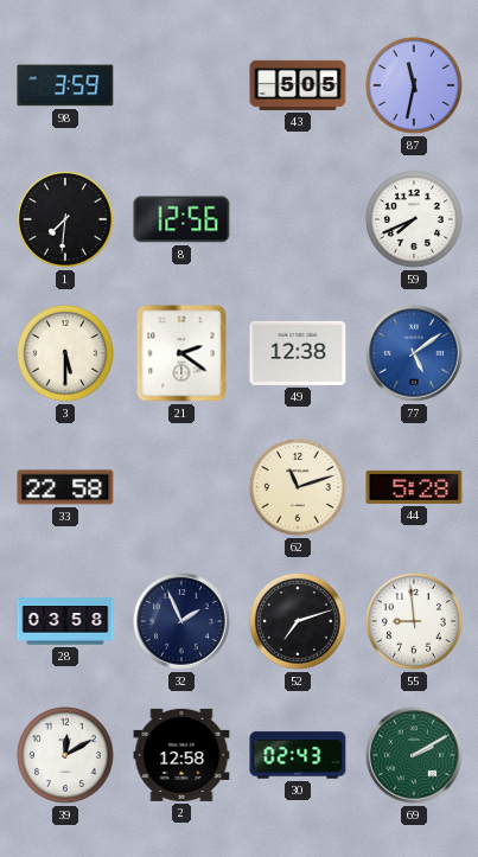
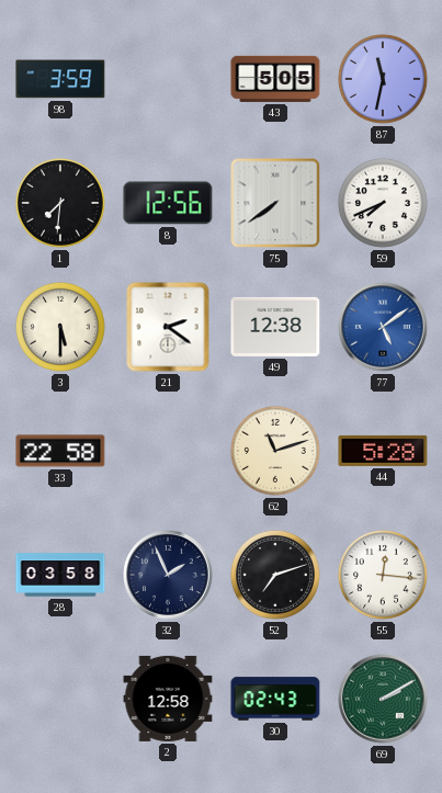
75: none -> 7:39 (275, 203)
55: 8:59 -> 12:16 (383, 575)
39: 12:10 -> none (65, 755)
